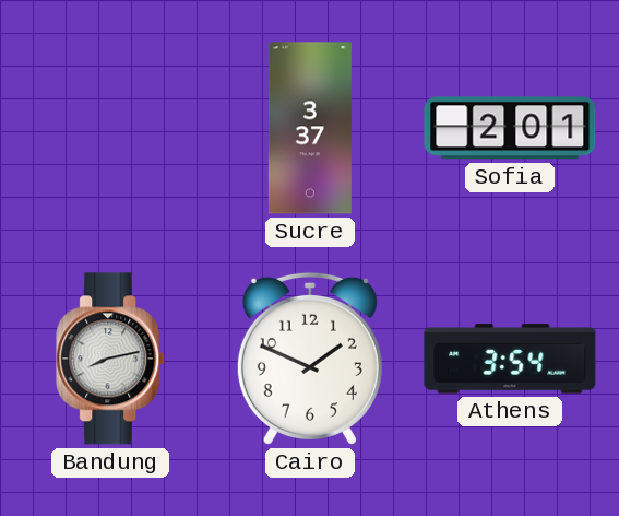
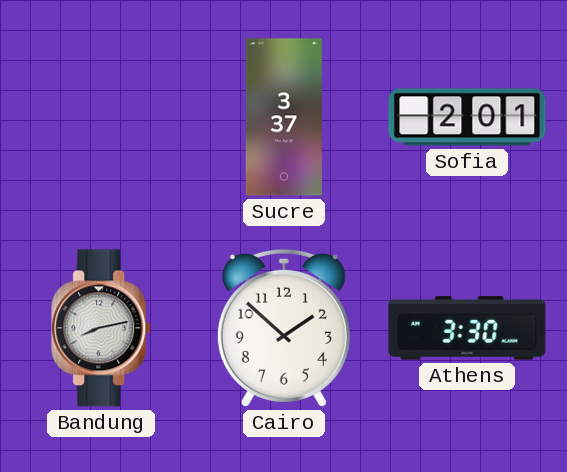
Cairo: 1:49 -> 1:52 (284, 328)
Athens: 3:54 -> 3:30 (467, 328)
